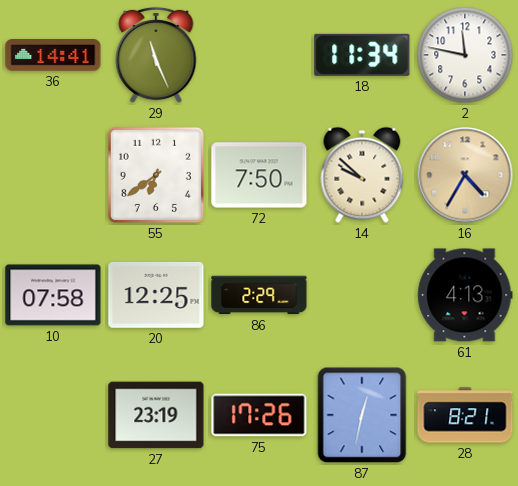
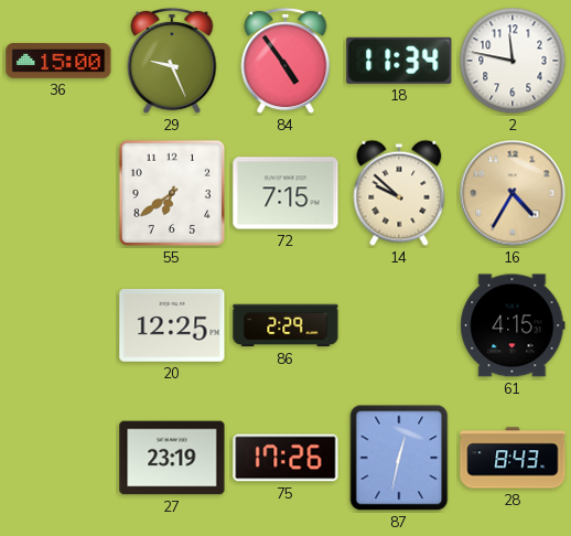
36: 14:41 -> 15:00 (58, 62)
29: 11:26 -> 9:26 (172, 61)
84: none -> 4:54 (285, 61)
72: 7:50 -> 7:15 (285, 193)
10: 07:58 -> none (53, 295)
61: 4:13 -> 4:15 (513, 325)
28: 8:21 -> 8:43 (513, 458)
